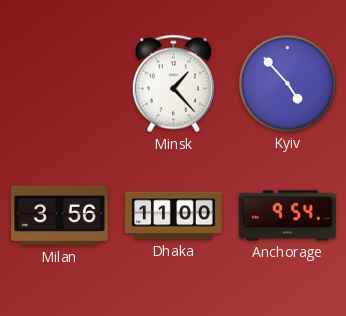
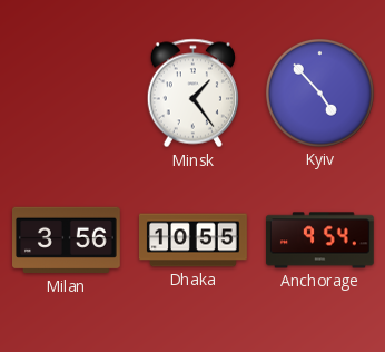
Minsk: 1:23 -> 1:24 (192, 94)
Dhaka: 11:00 -> 10:55 (194, 241)
